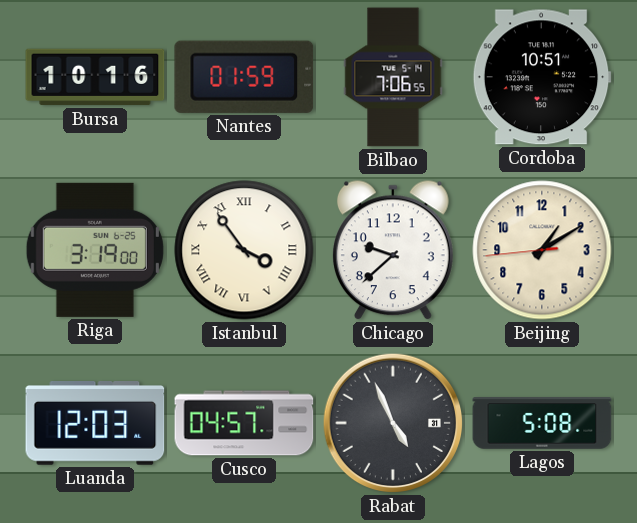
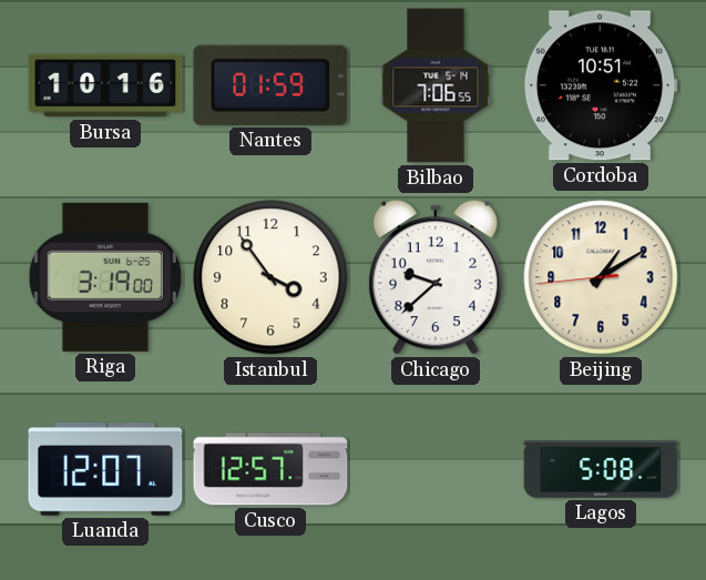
Istanbul numerals: Roman -> Arabic (270, 277)
Luanda: 12:03 -> 12:07 (105, 470)
Cusco: 04:57 -> 12:57 (270, 469)
Rabat: 4:56 -> none (393, 423)
